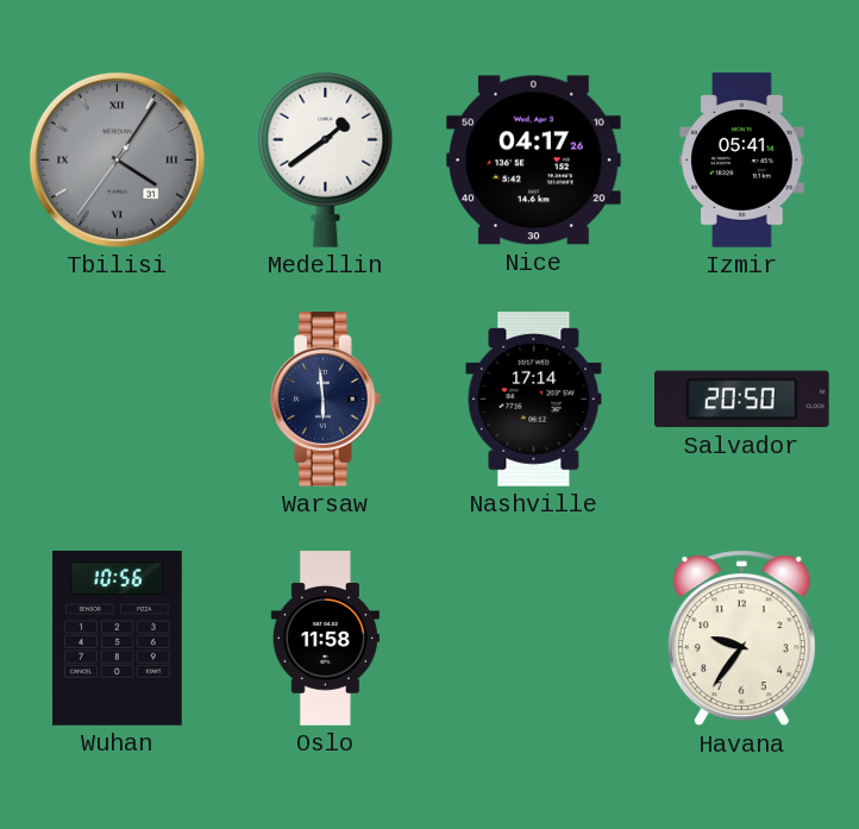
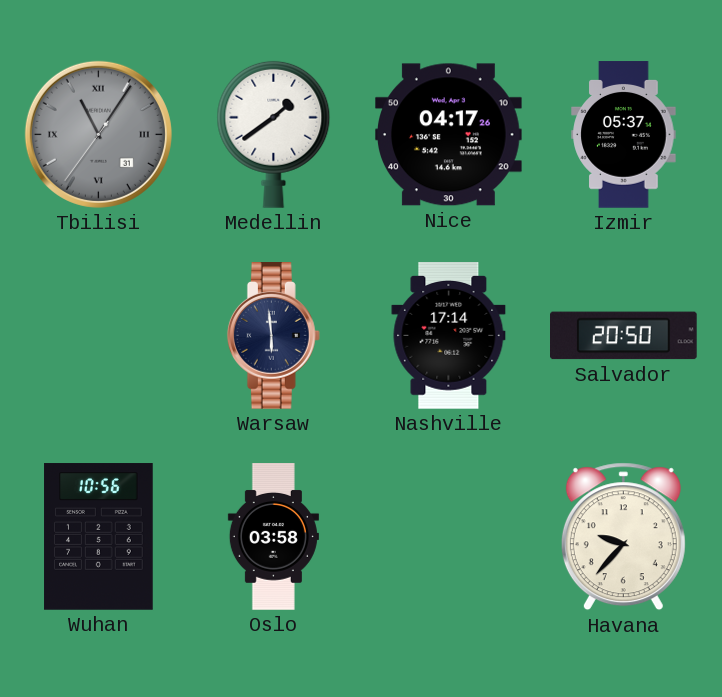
Tbilisi: 4:05 -> 11:05 (98, 134)
Izmir: 05:41 -> 05:37 (624, 135)
Oslo: 11:58 -> 03:58 (273, 537)
Havana: 9:36 -> 9:37 (623, 537)
